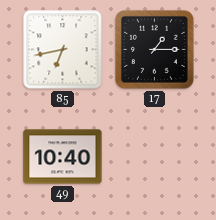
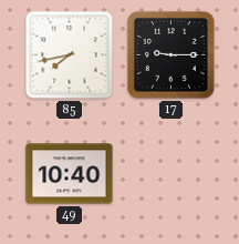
85: 6:43 -> 7:43 (70, 55)
17: 1:15 -> 9:15 (170, 54)
